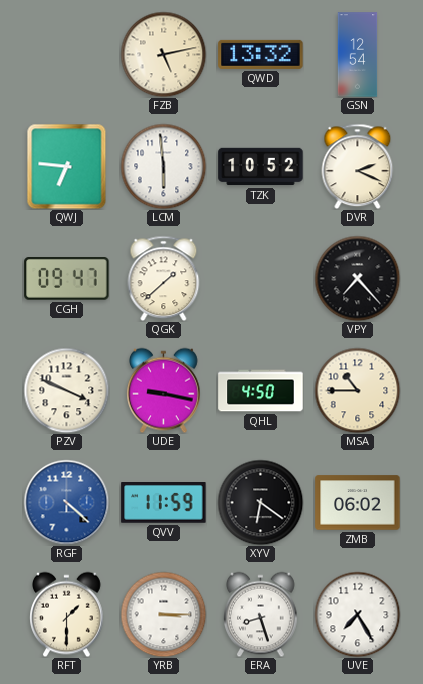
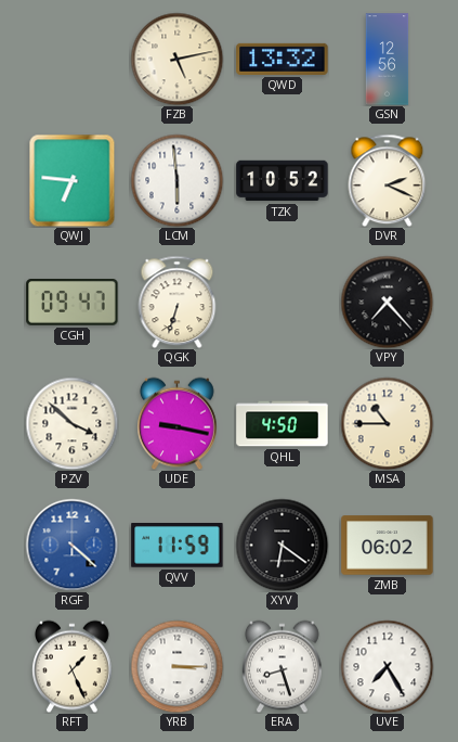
GSN: 12:54 -> 12:56 (388, 60)
QGK: 1:38 -> 6:33 (178, 302)
PZV: 3:49 -> 3:52 (71, 423)
RFT: 1:30 -> 1:26 (73, 666)
